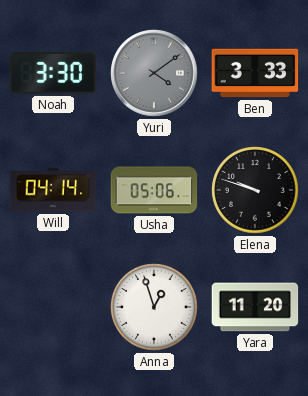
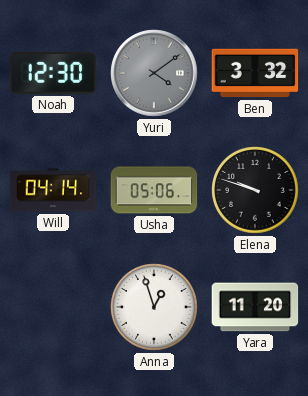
Noah: 3:30 -> 12:30 (53, 73)
Ben: 3:33 -> 3:32 (255, 73)
